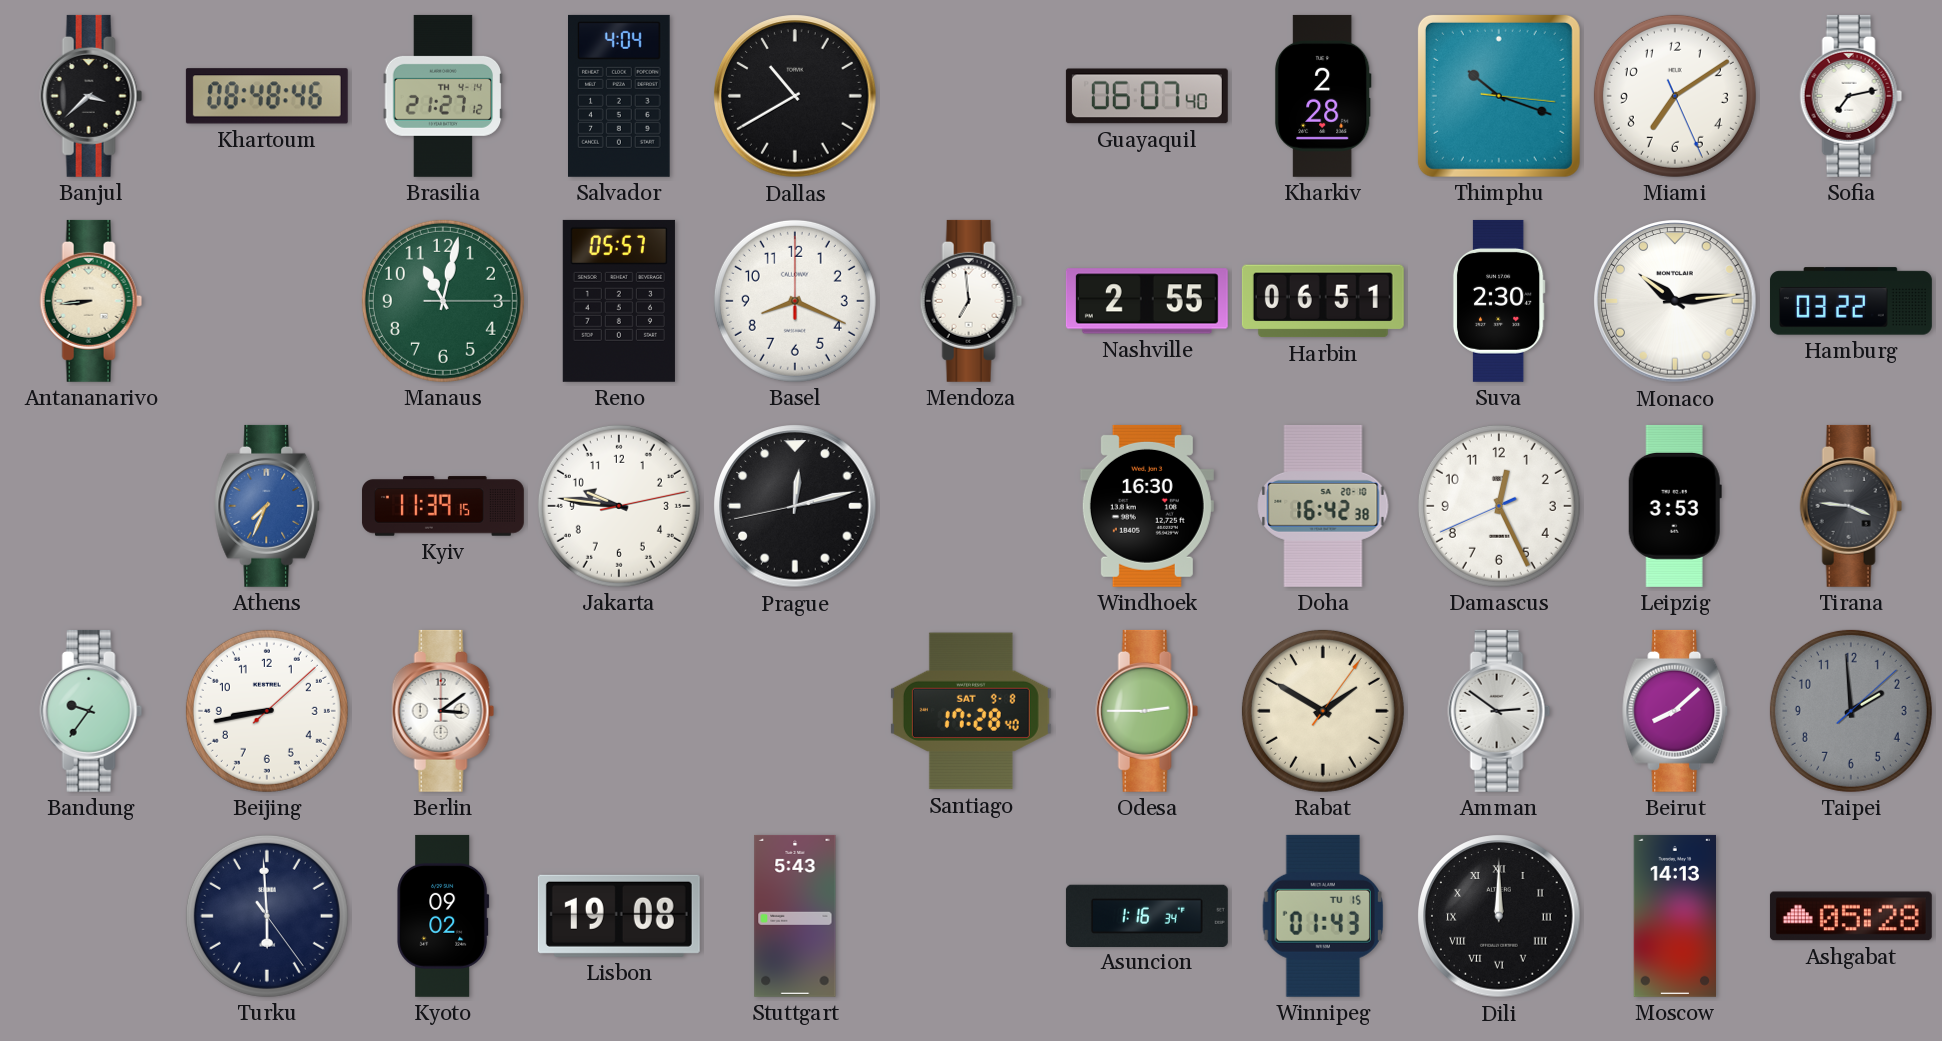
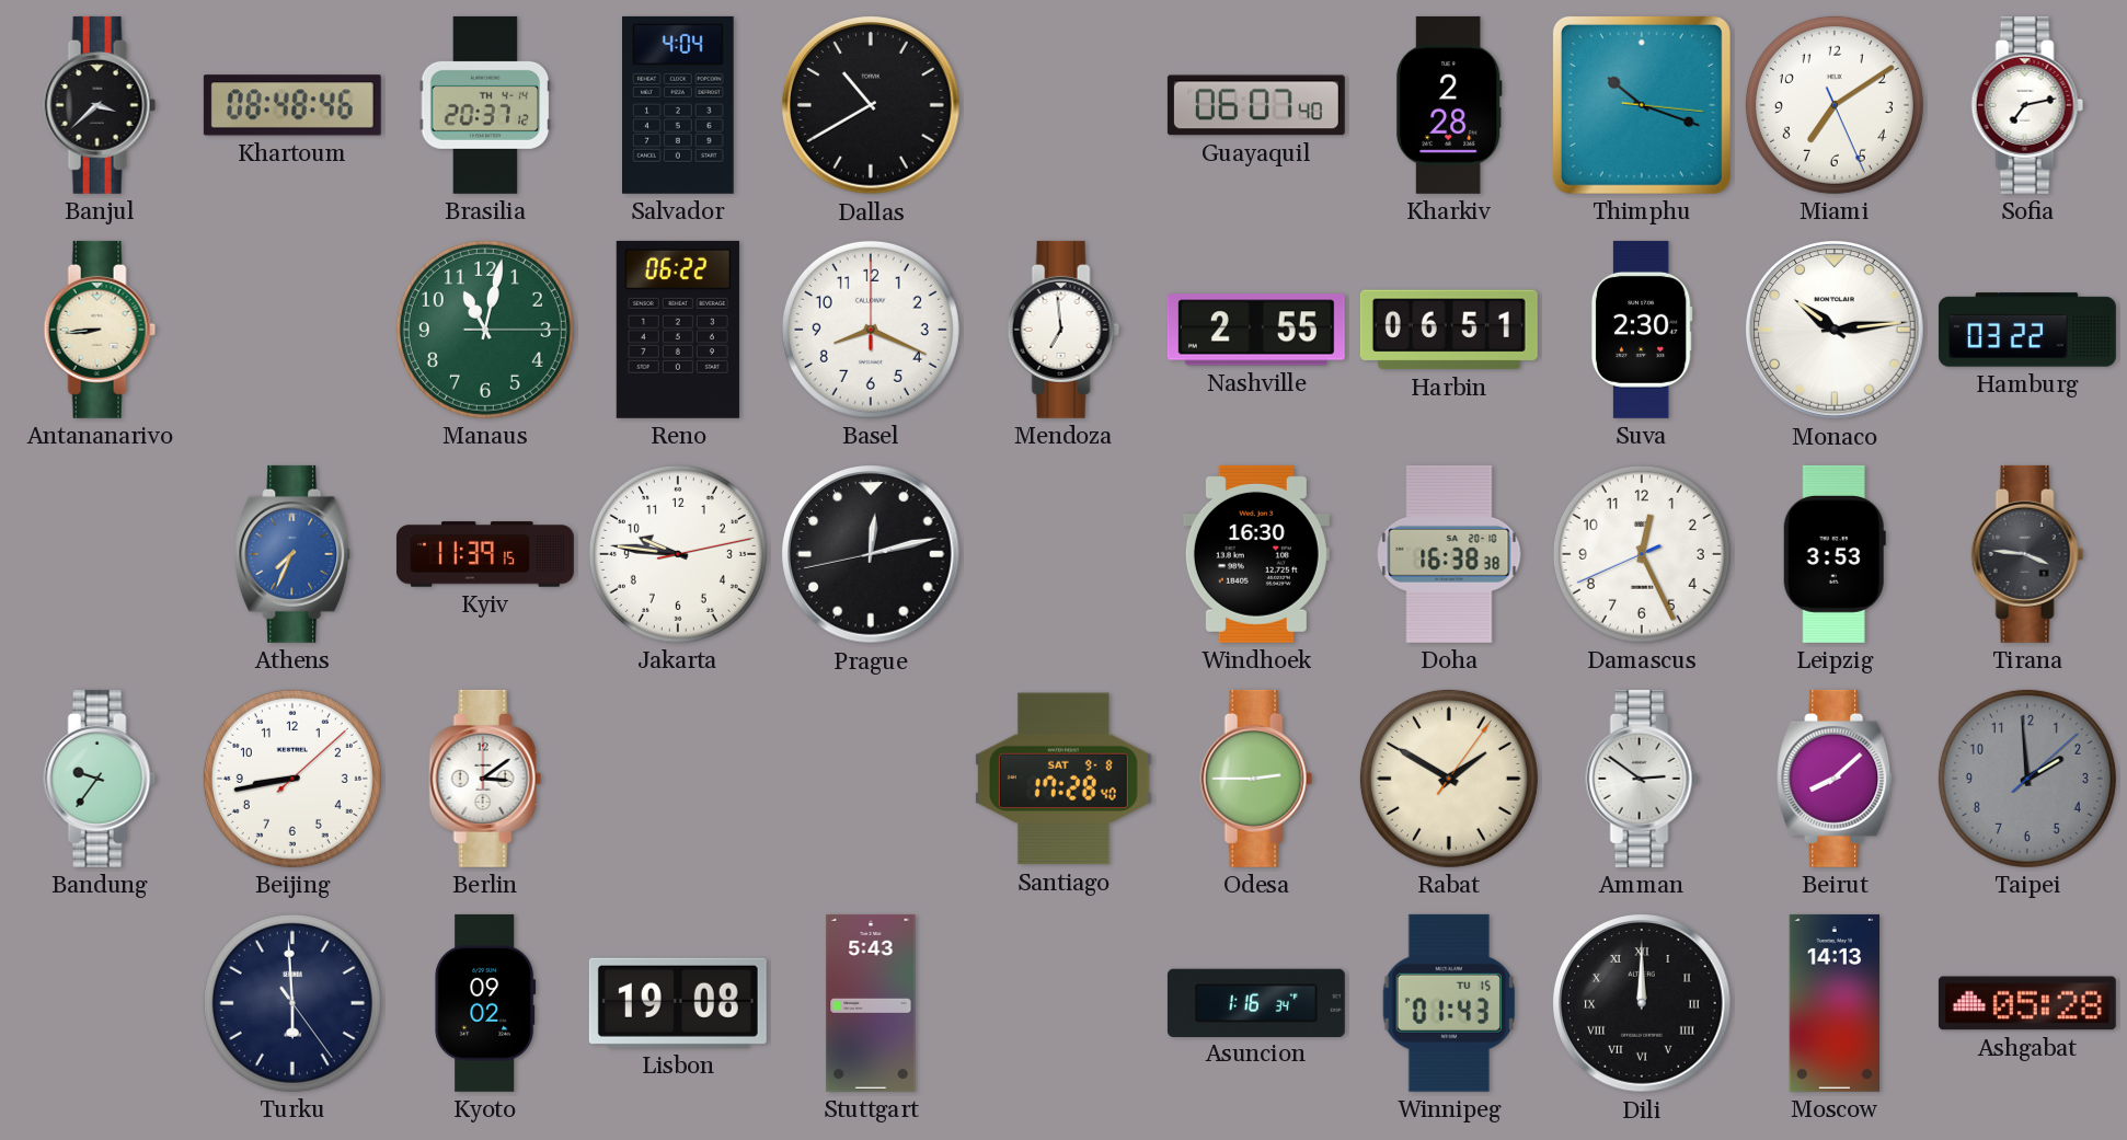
Brasilia: 21:27 -> 20:37 (485, 105)
Reno: 05:57 -> 06:22 (678, 330)
Doha: 16:42 -> 16:38 (1449, 554)
